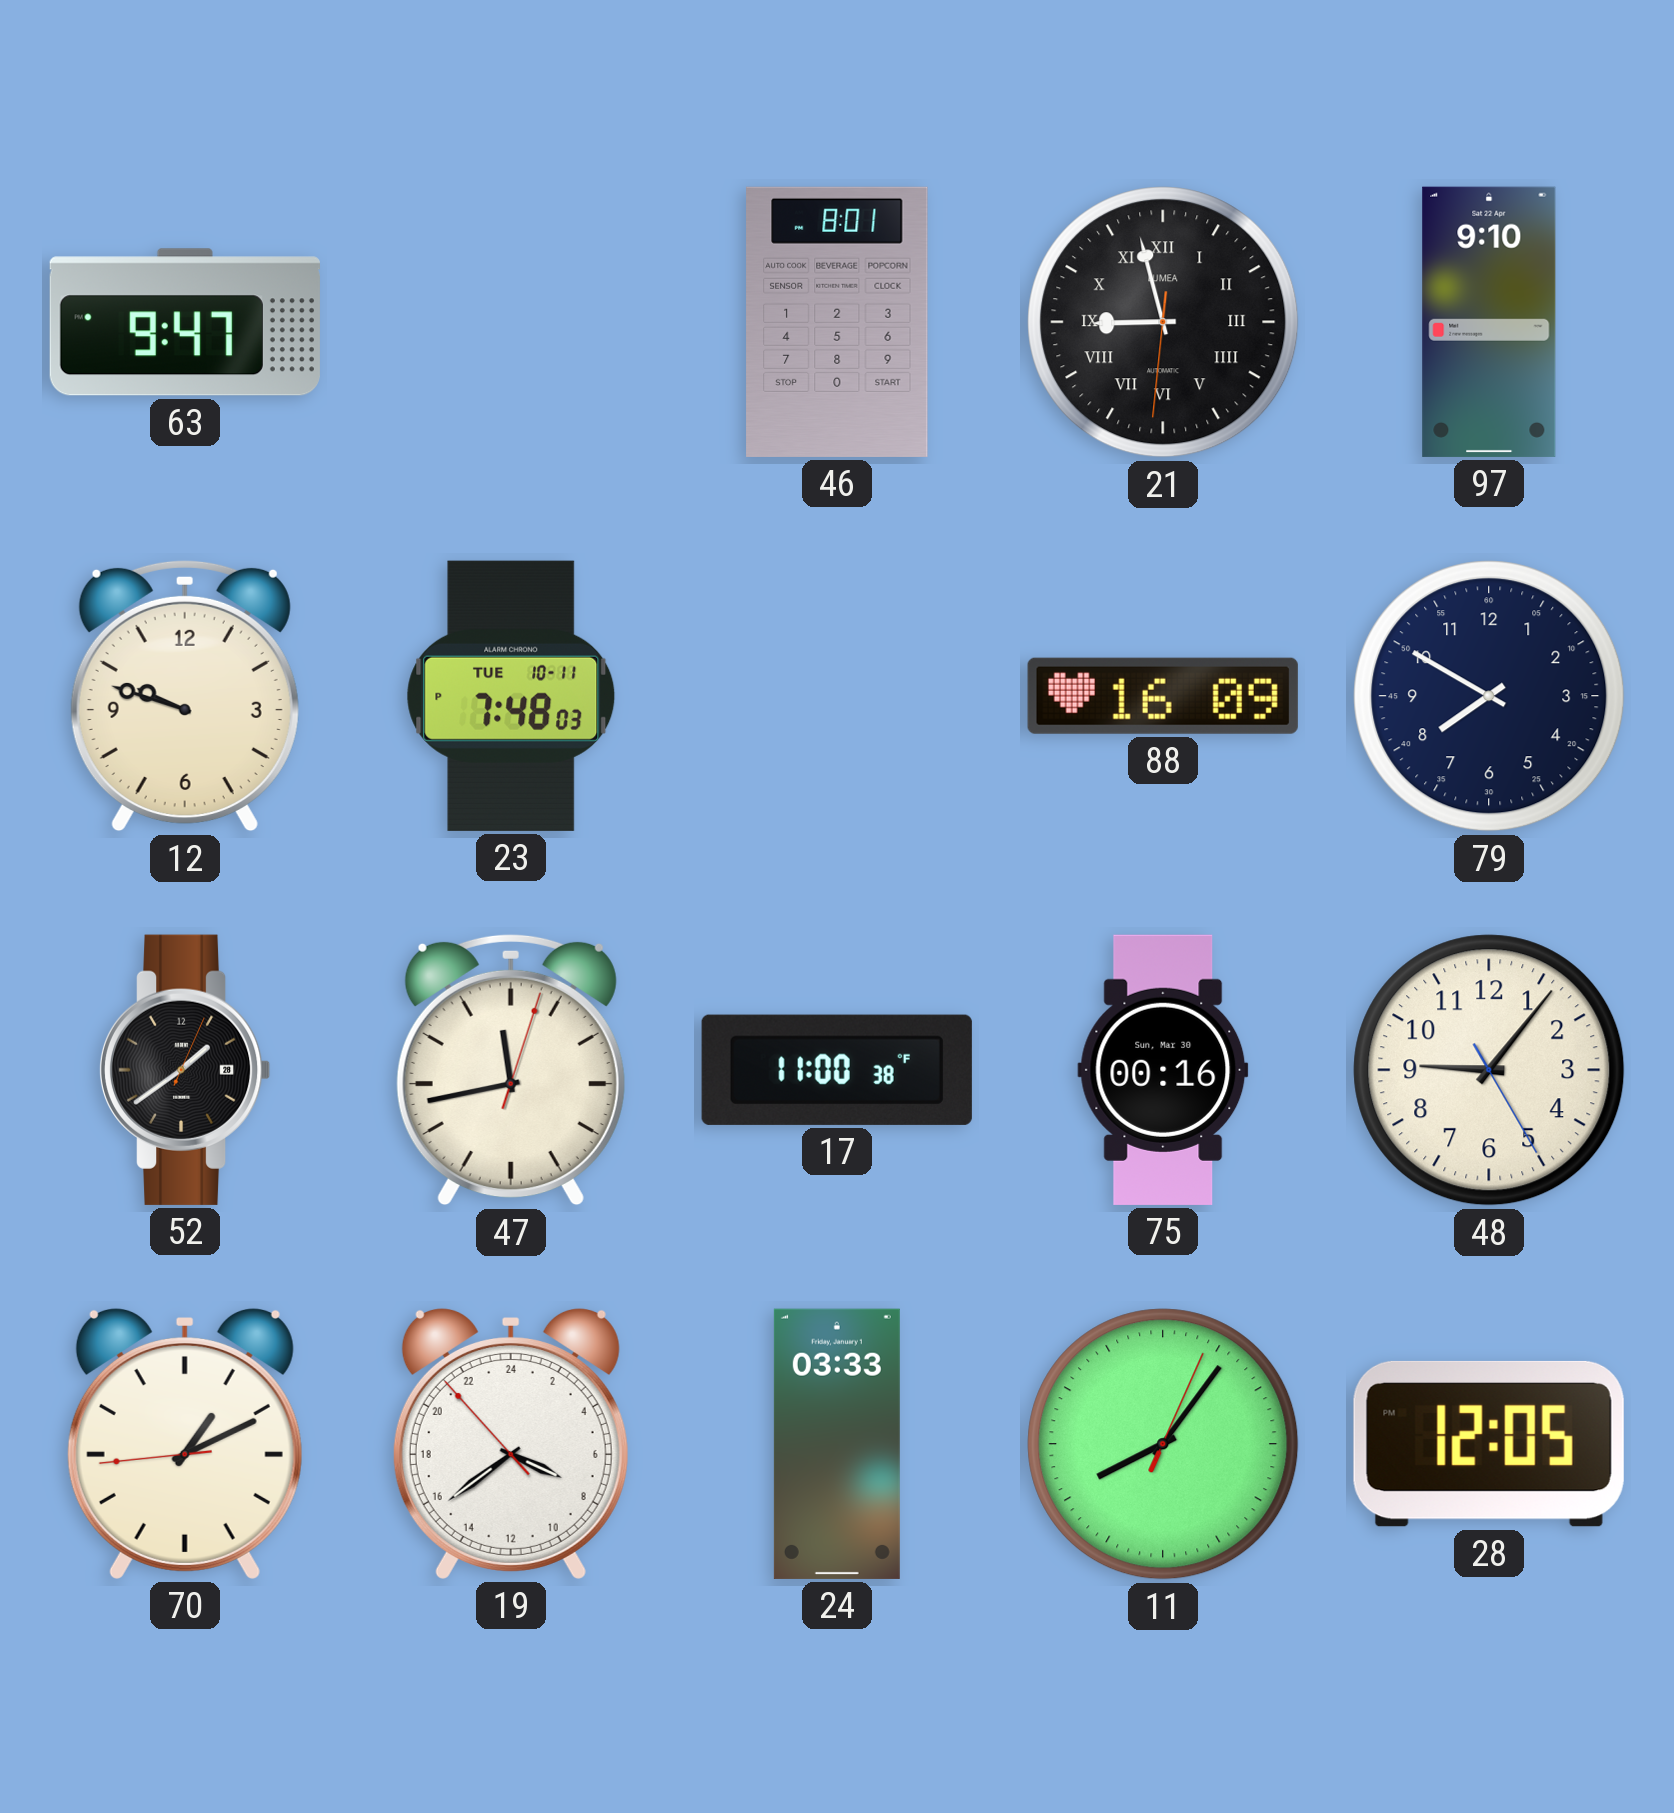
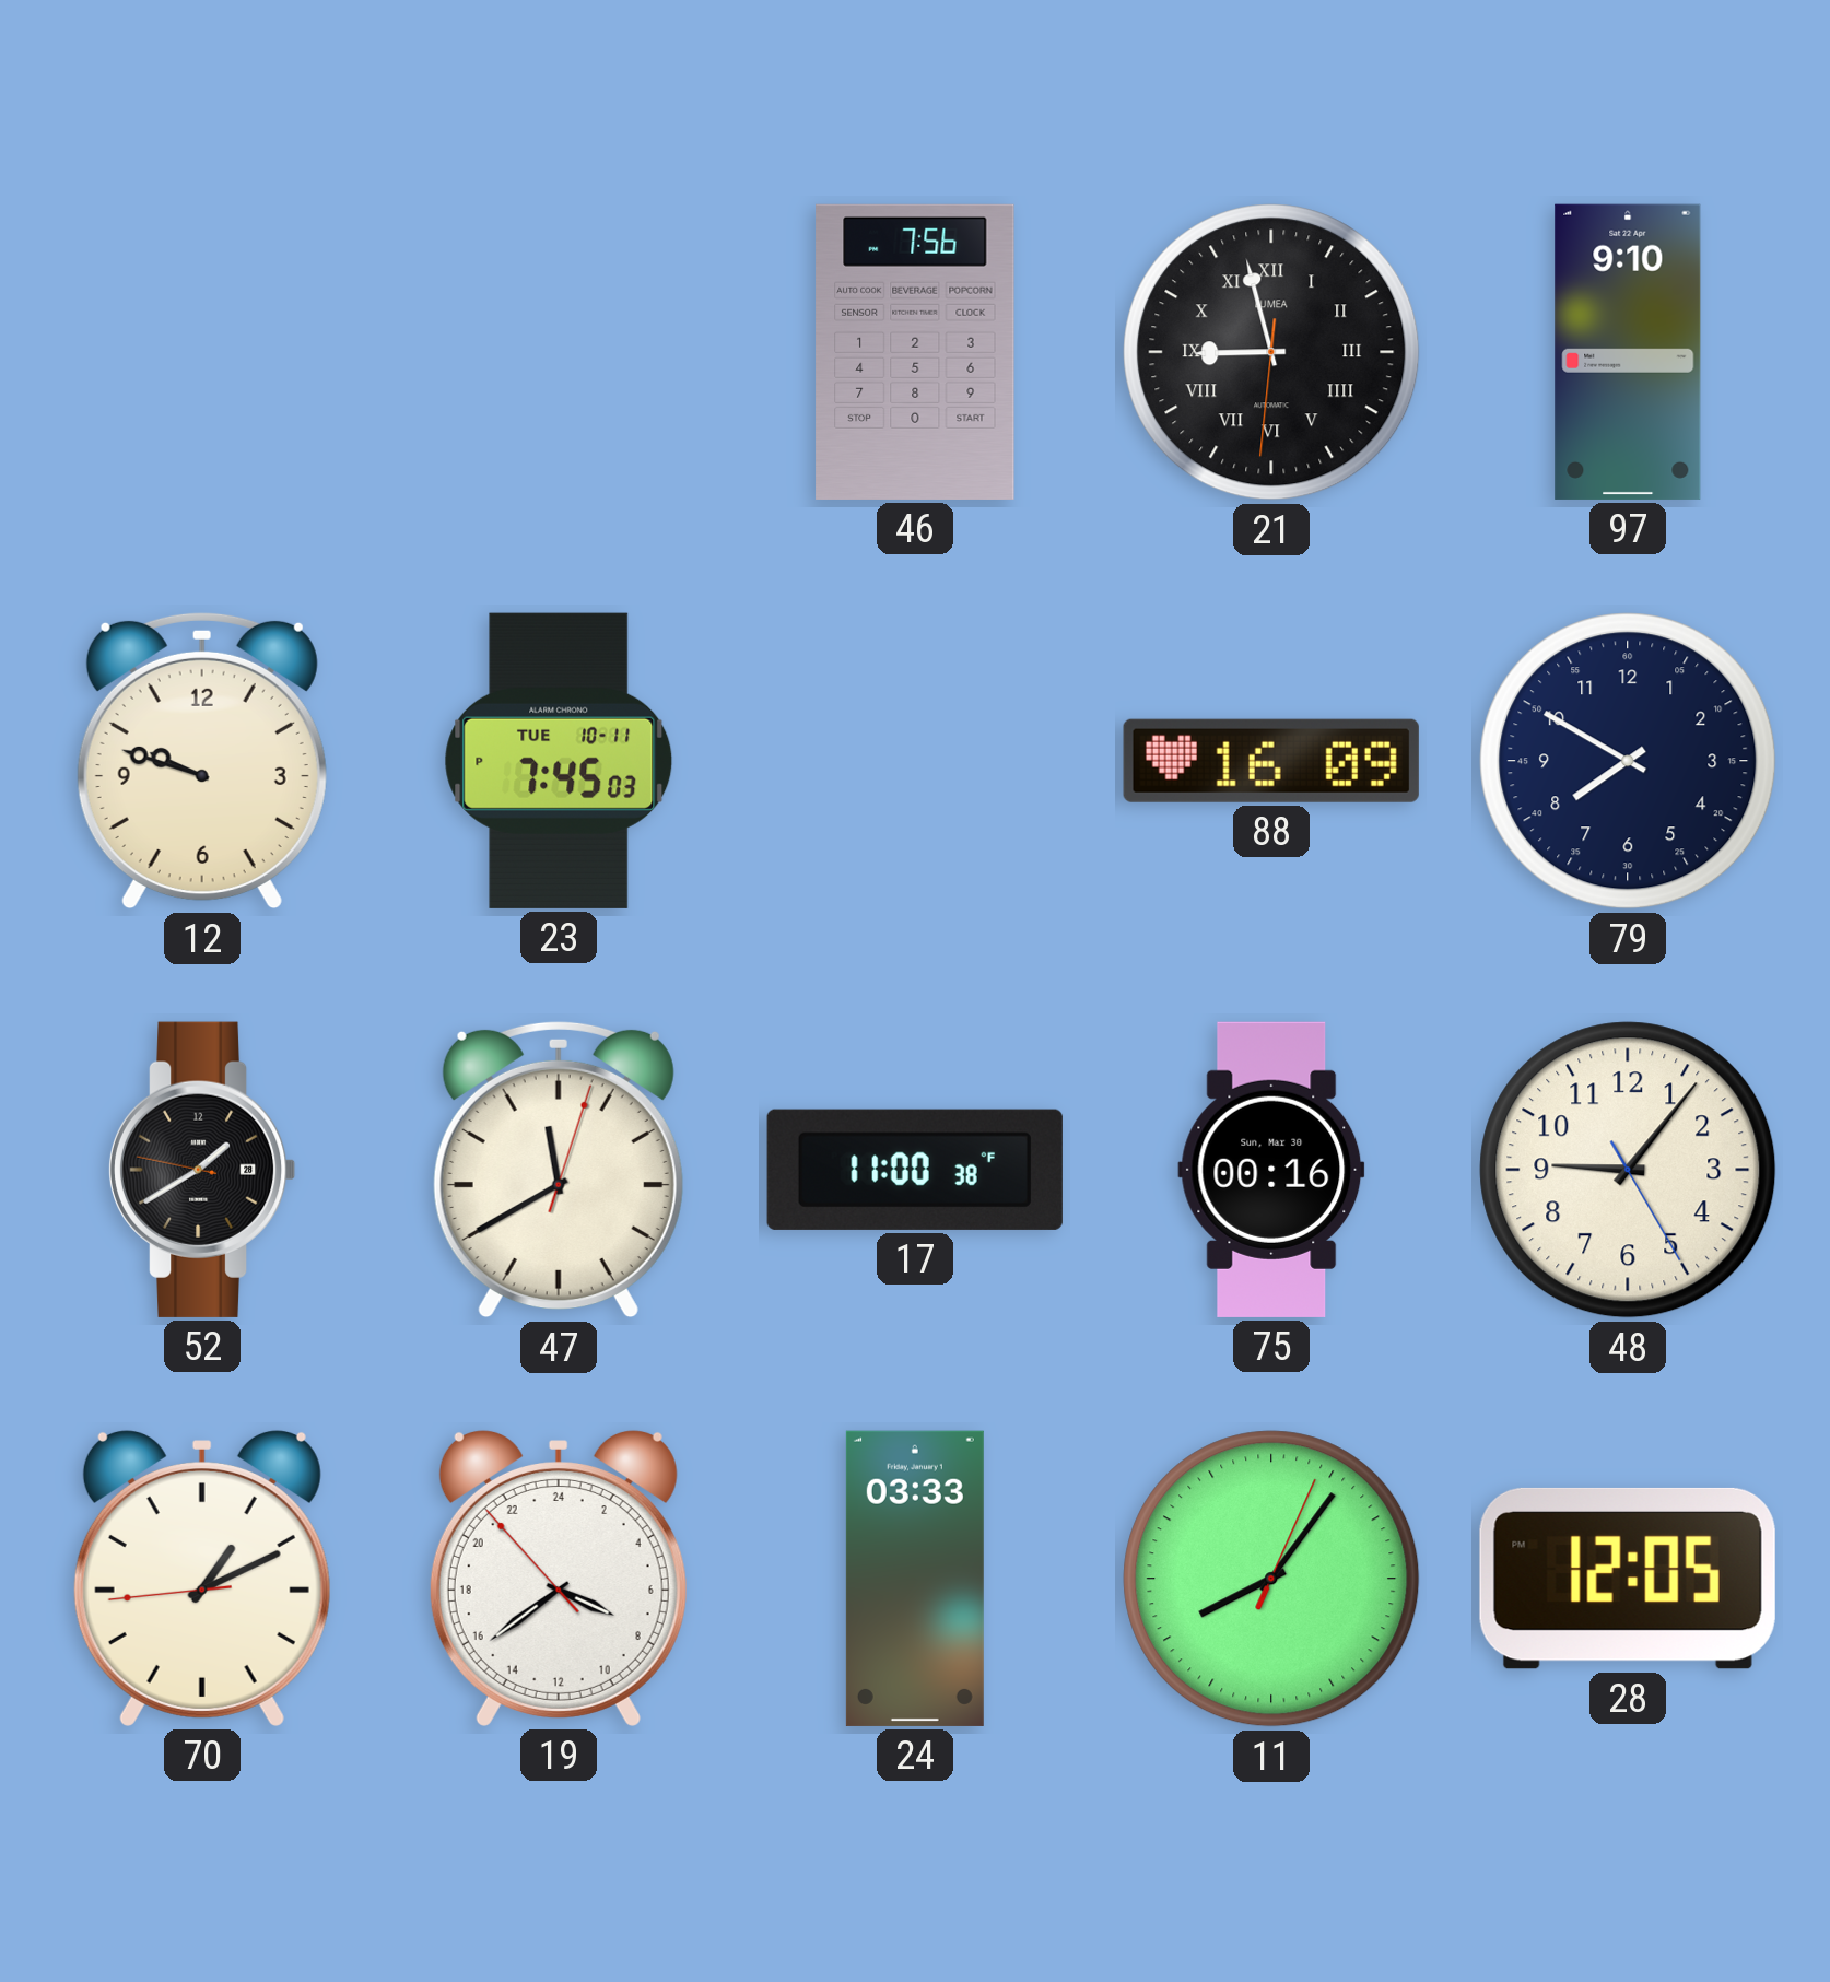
63: 9:47 -> none (185, 322)
46: 8:01 -> 7:56 (915, 352)
23: 7:48 -> 7:45 (559, 761)
52: 1:39:04 -> 1:39:47 (202, 1170)
47: 11:43 -> 11:40 (559, 1170)
